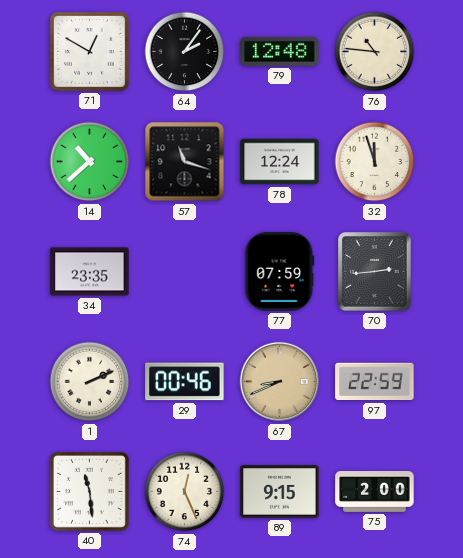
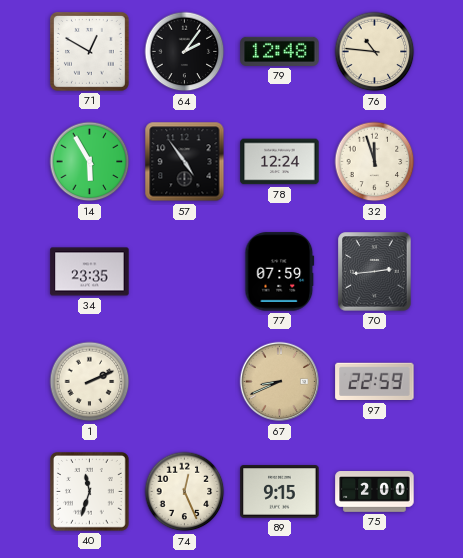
14: 10:38 -> 5:55 (90, 162)
57: 11:18 -> 4:54 (185, 162)
29: 00:46 -> none (185, 382)
40: 11:29 -> 11:33 (90, 492)
